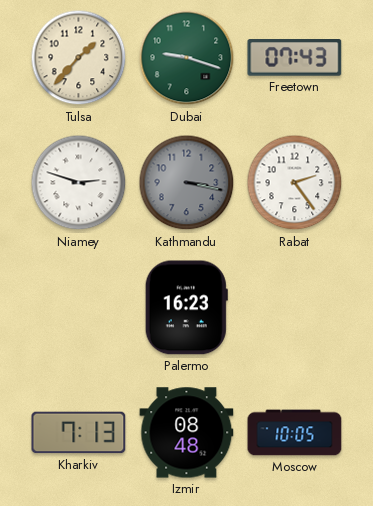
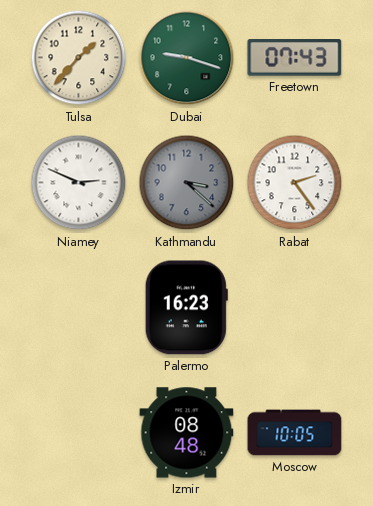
Niamey: 2:48 -> 2:49 (79, 183)
Kathmandu: 3:17 -> 3:22 (187, 183)
Kharkiv: 7:13 -> none (79, 433)
